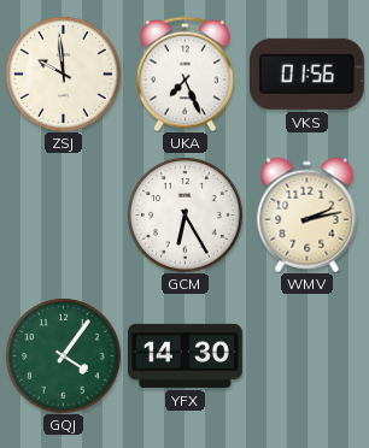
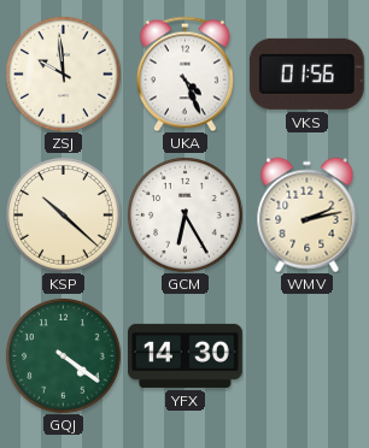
UKA: 7:26 -> 4:26 (184, 73)
KSP: none -> 10:22 (63, 214)
GQJ: 4:06 -> 4:21 (63, 355)
